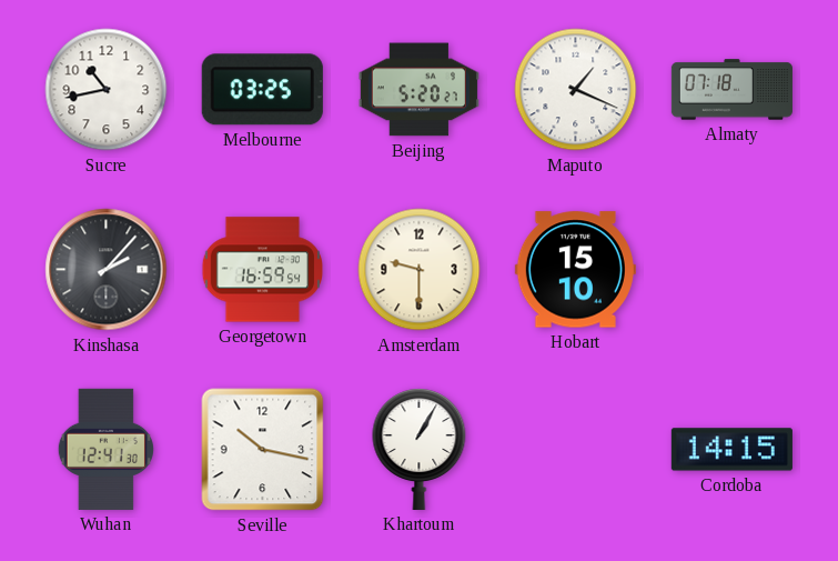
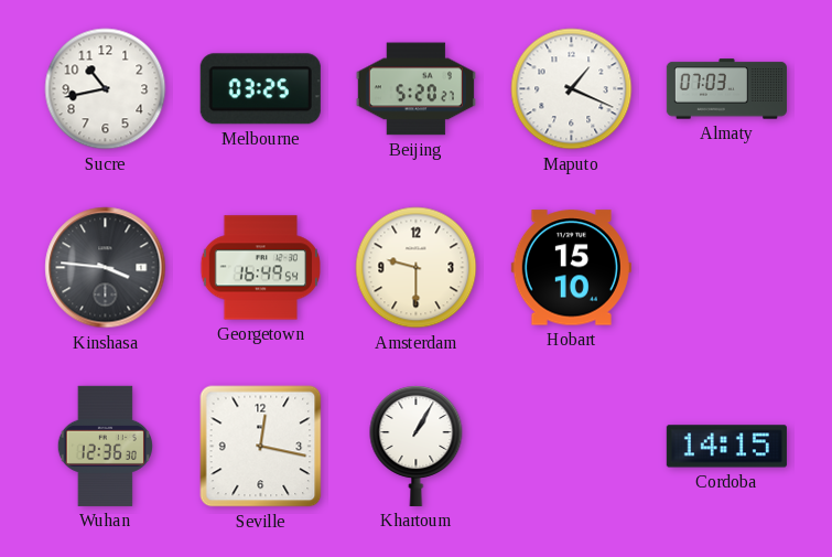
Almaty: 07:18 -> 07:03 (726, 89)
Kinshasa: 2:07 -> 3:46 (106, 268)
Georgetown: 16:59 -> 16:49 (261, 268)
Wuhan: 12:41 -> 12:36 (105, 446)
Seville: 10:17 -> 12:17 (261, 447)
